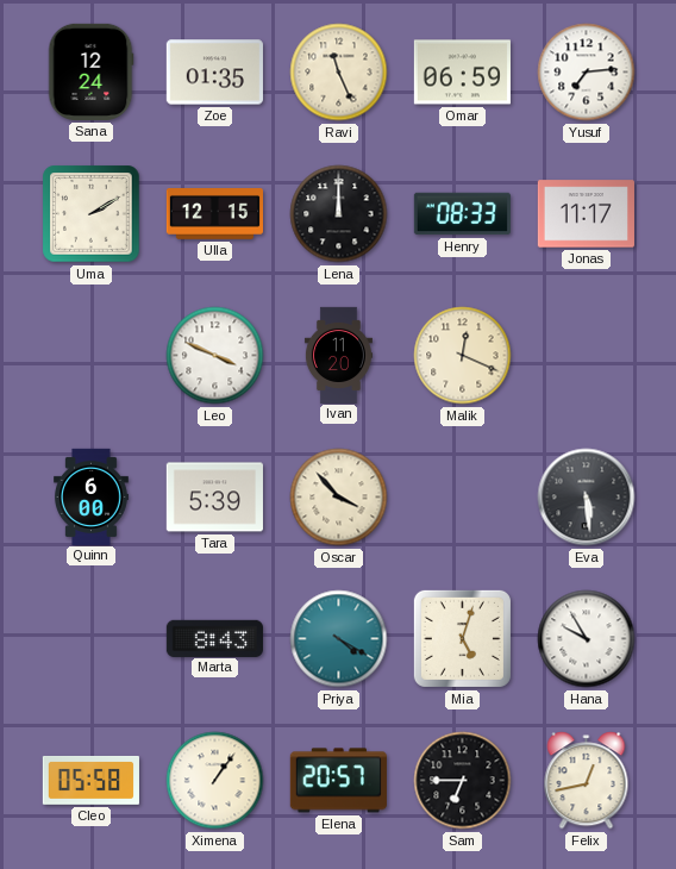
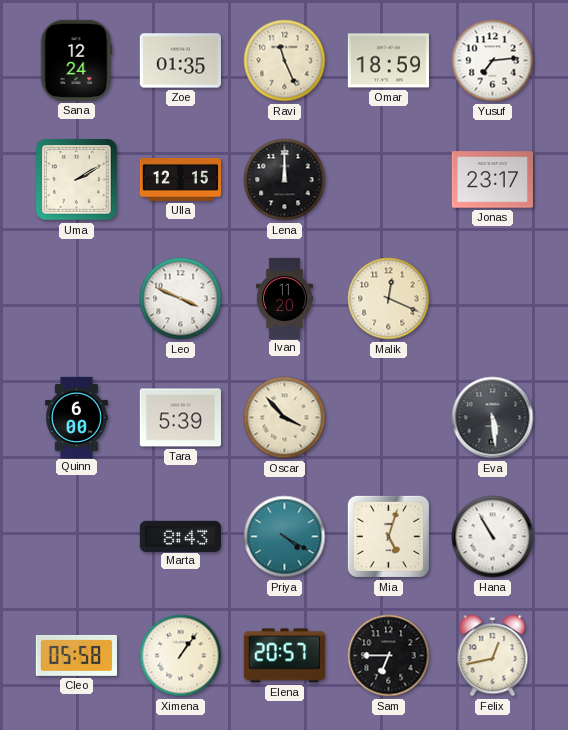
Omar: 06:59 -> 18:59 (388, 61)
Henry: 08:33 -> none (462, 214)
Jonas: 11:17 -> 23:17 (492, 180)
Hana: 9:55 -> 10:55 (493, 537)
